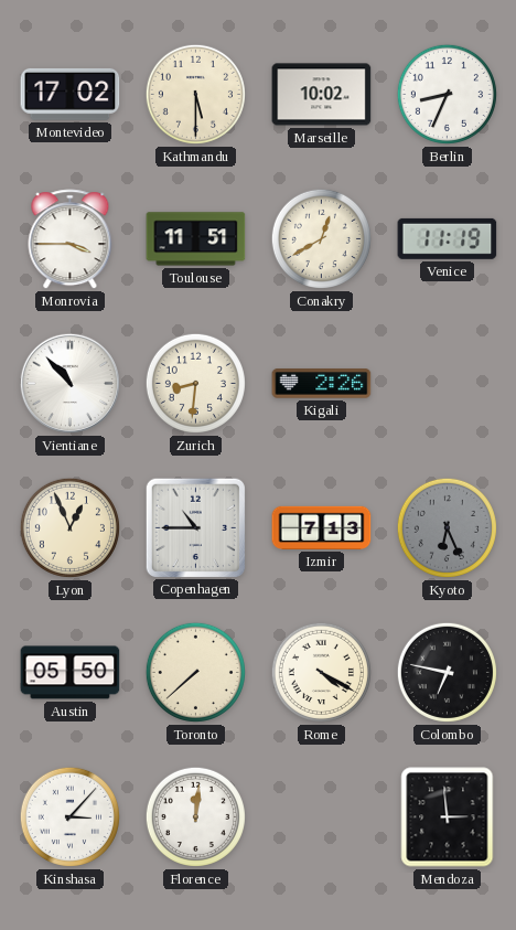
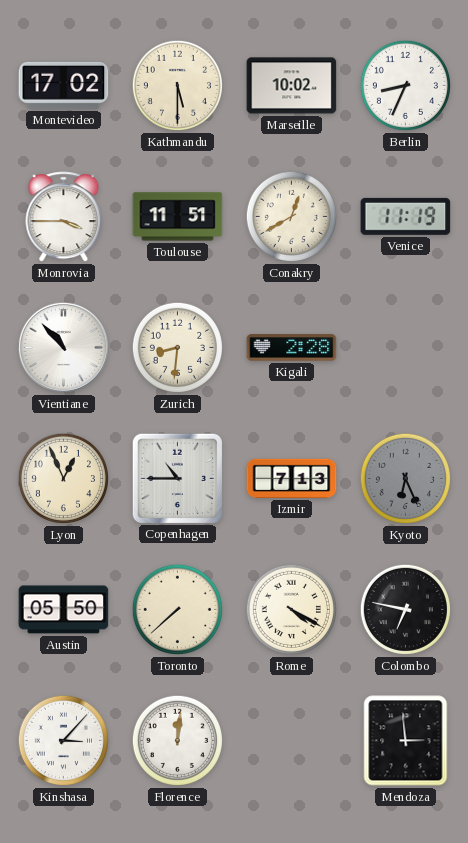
Kigali: 2:26 -> 2:28 (292, 348)
